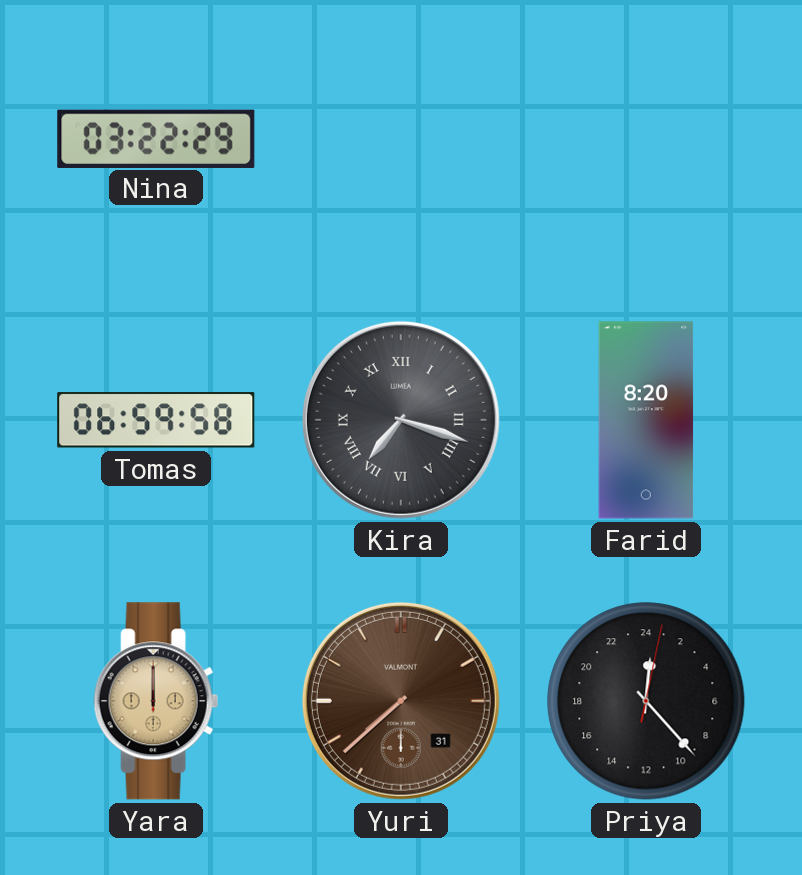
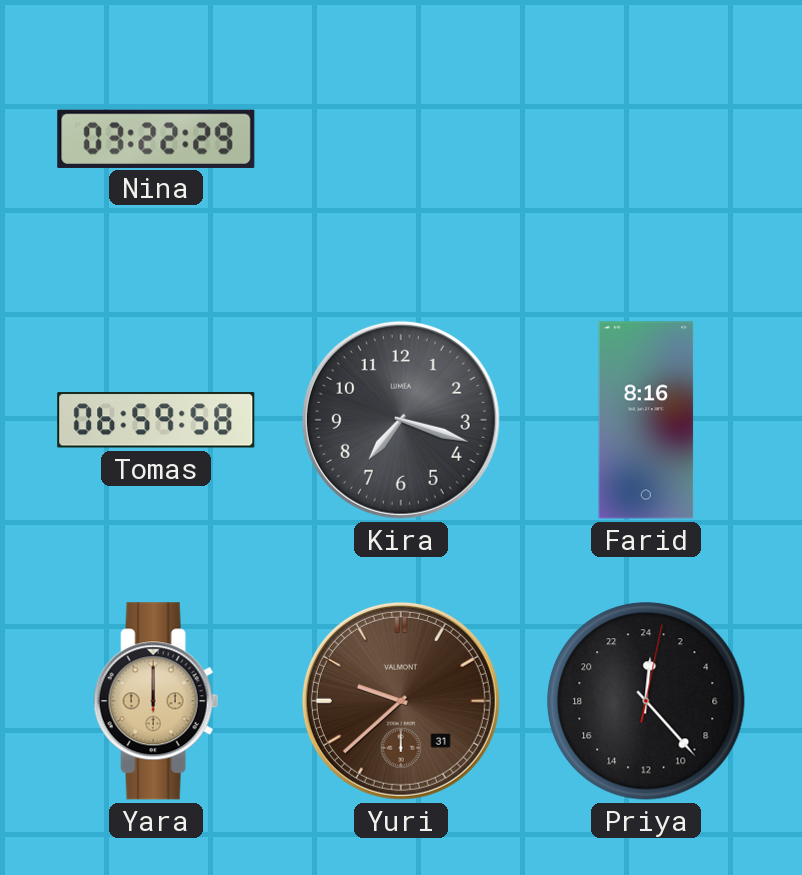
Kira numerals: Roman -> Arabic (401, 420)
Farid: 8:20 -> 8:16 (646, 420)
Yuri: 7:38 -> 9:38 (401, 701)
